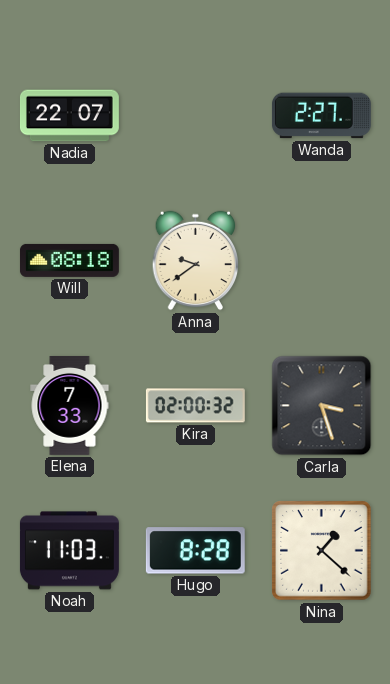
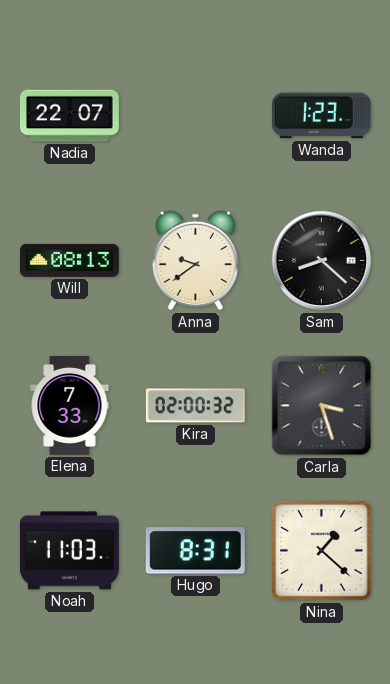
Wanda: 2:27 -> 1:23 (321, 116)
Will: 08:18 -> 08:13 (69, 260)
Sam: none -> 8:22 (322, 261)
Hugo: 8:28 -> 8:31 (195, 551)
